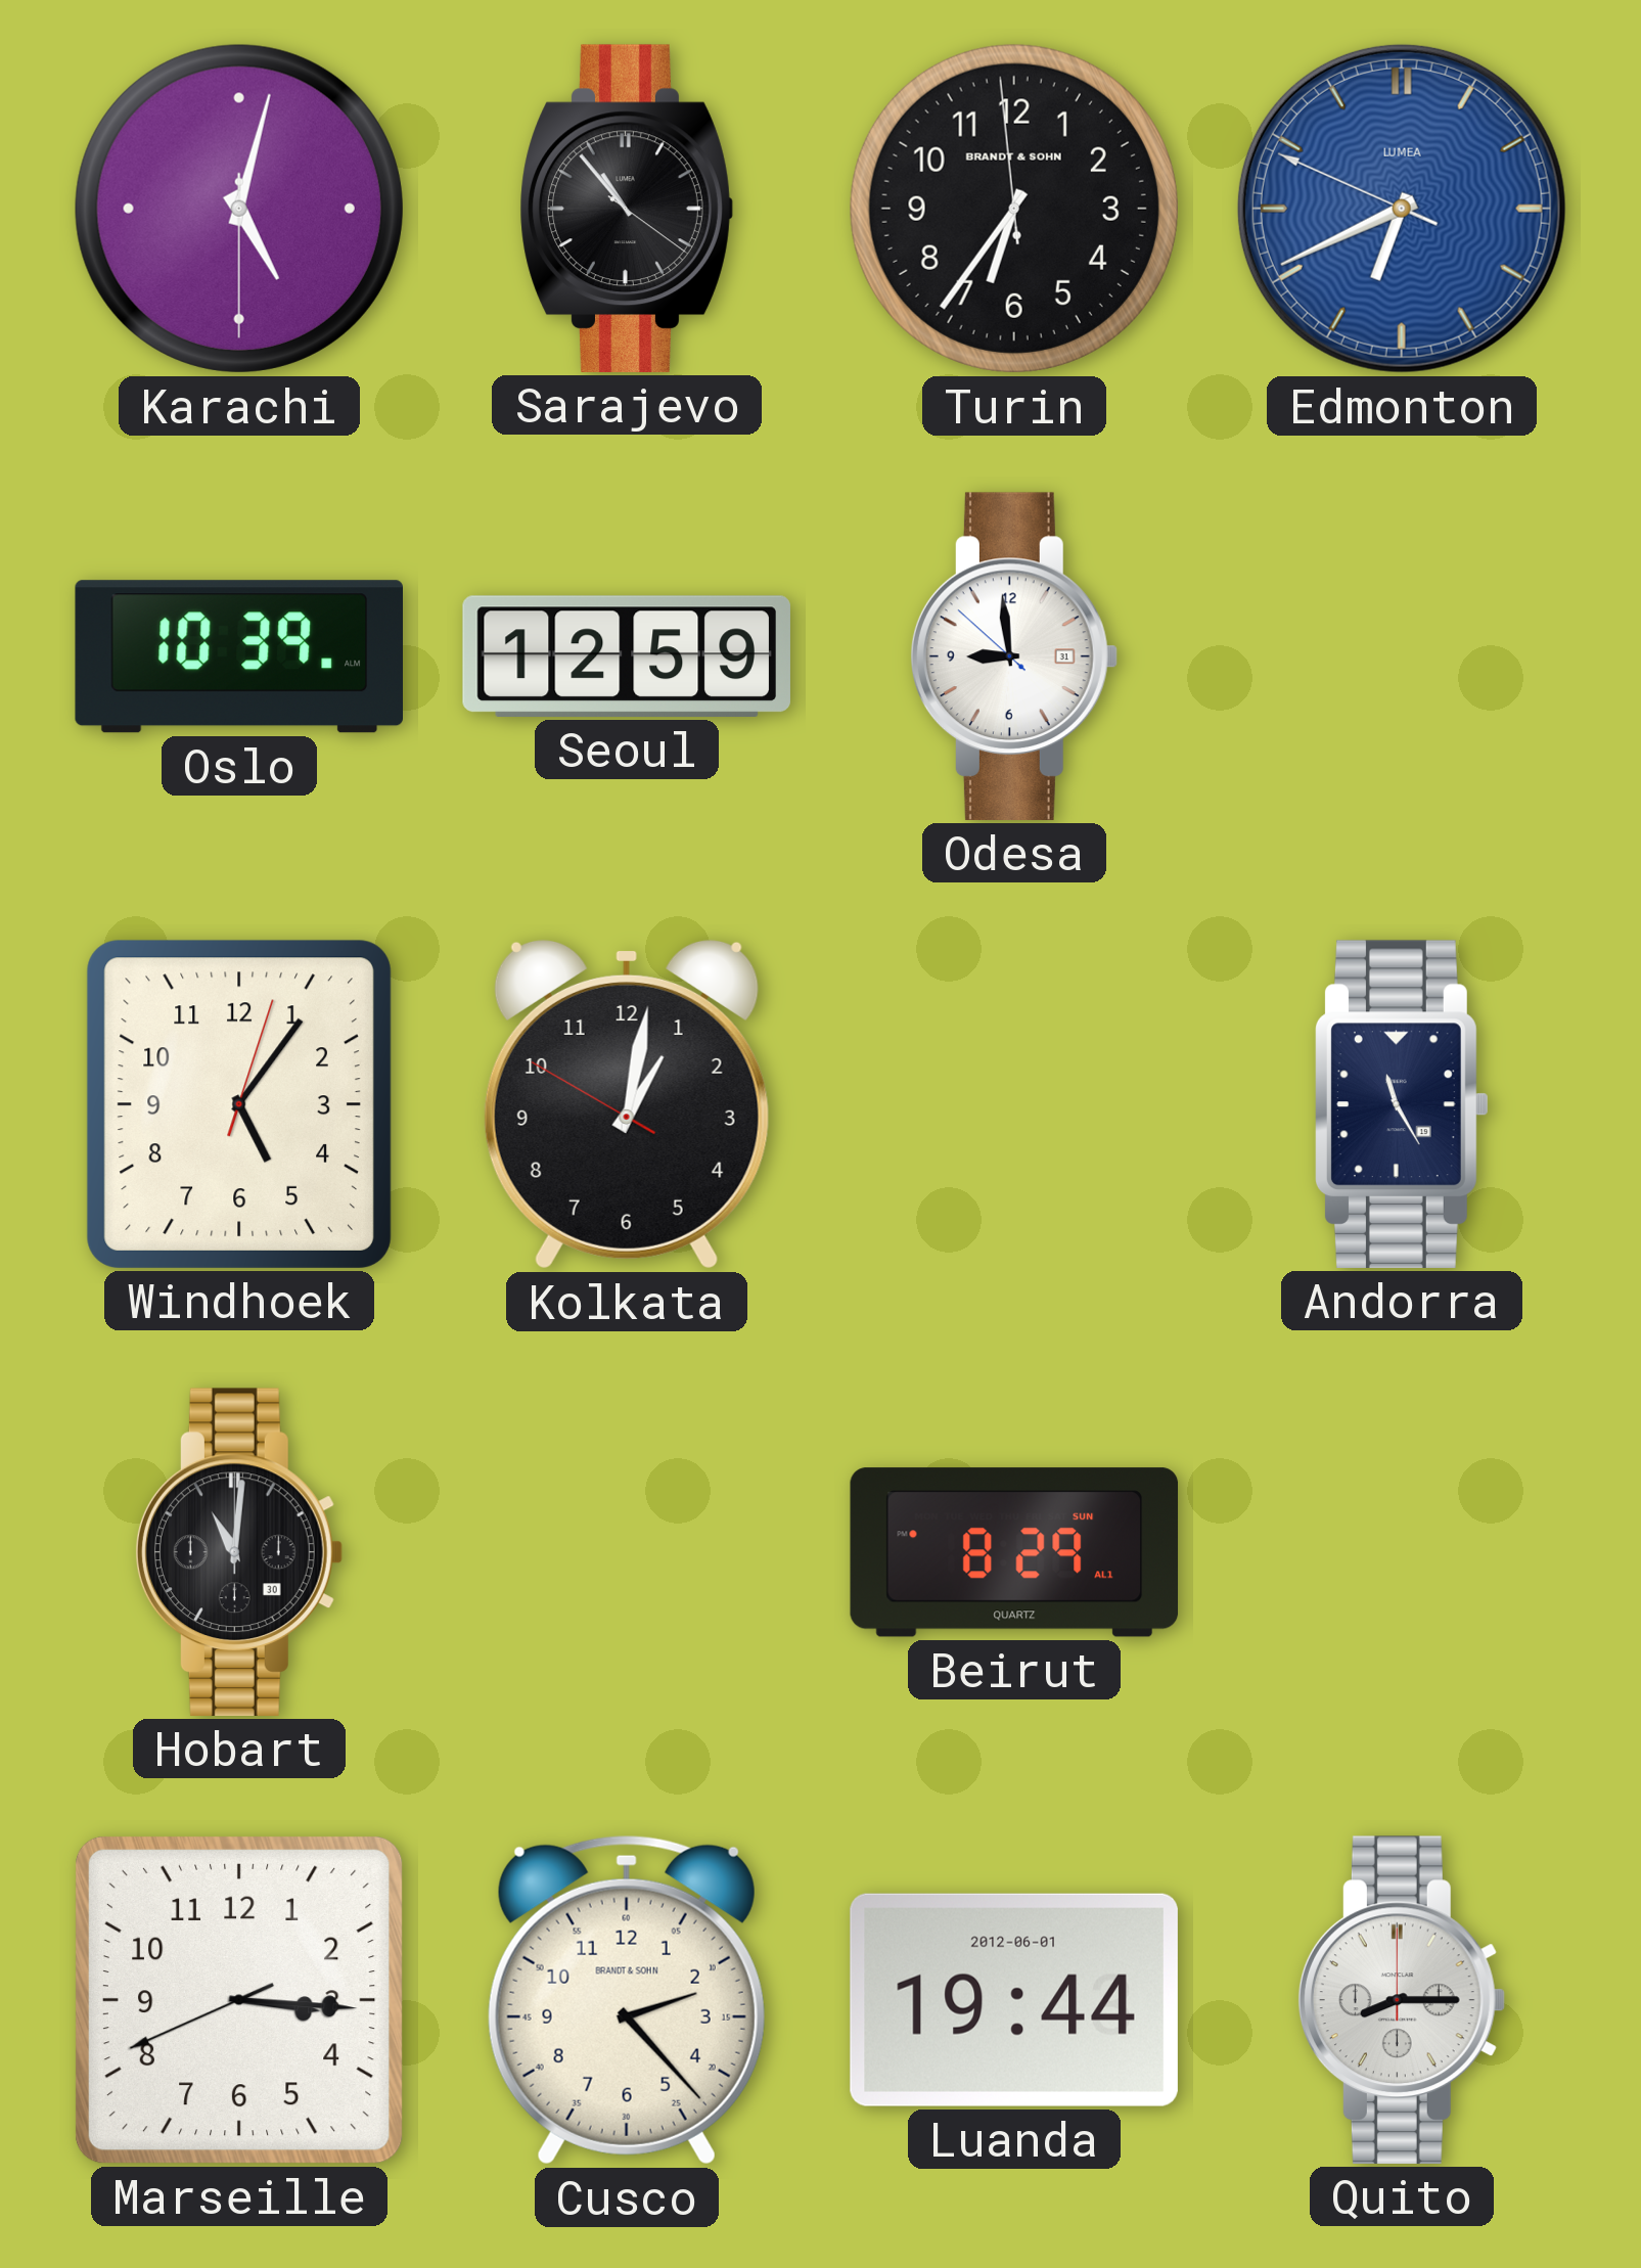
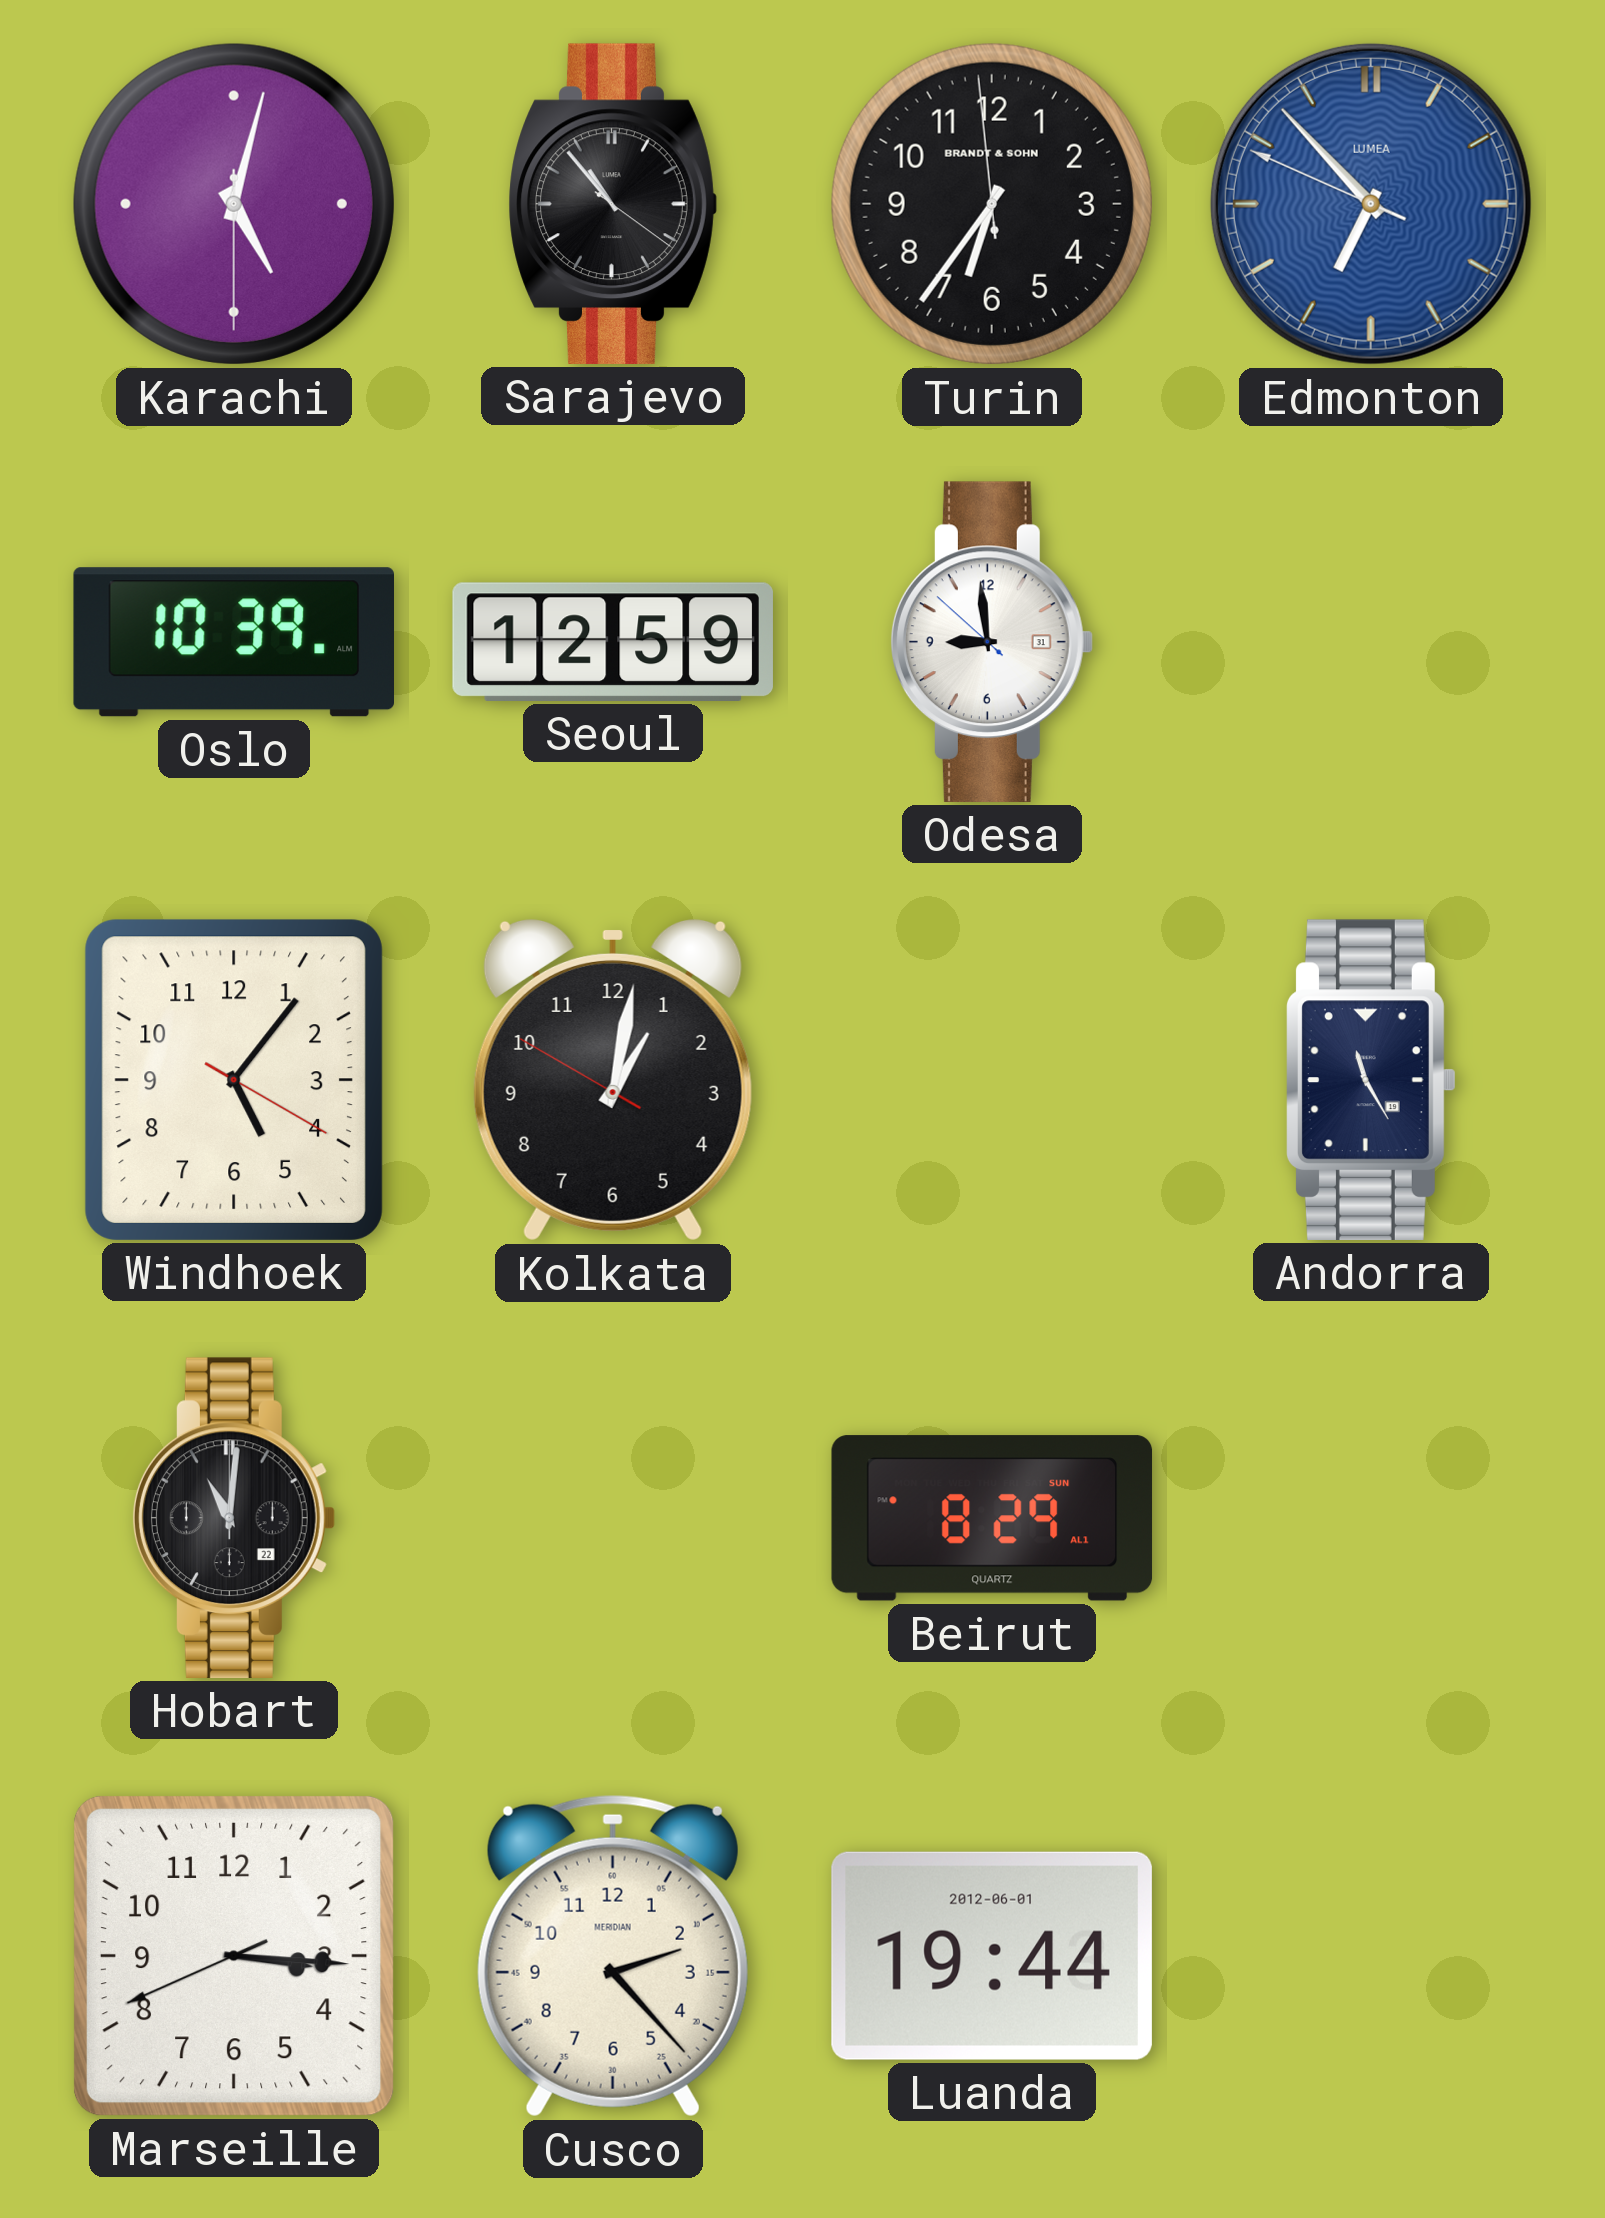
Edmonton: 6:40 -> 6:52 (1371, 204)
Windhoek: 5:06:03 -> 5:06:20 (234, 1080)
Hobart date: 30 -> 22 (233, 1518)
Cusco brand: BRANDT & SOHN -> MERIDIAN (613, 1956)
Quito: 8:15 -> none (1401, 2000)
